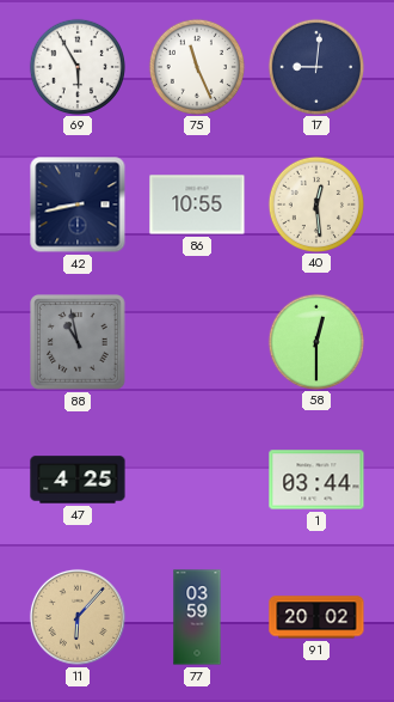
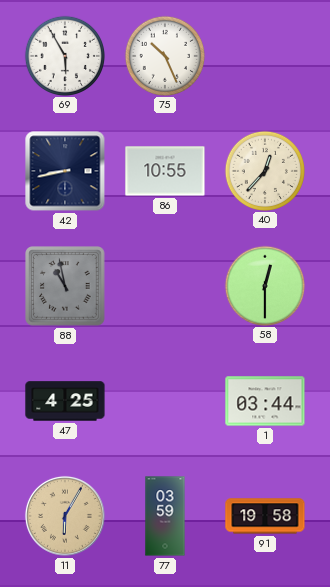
75: 11:26 -> 10:26 (164, 55)
17: 9:01 -> none (315, 66)
40: 12:29 -> 12:37 (264, 170)
11: 6:07 -> 6:05 (65, 516)
91: 20:02 -> 19:58 (265, 516)
